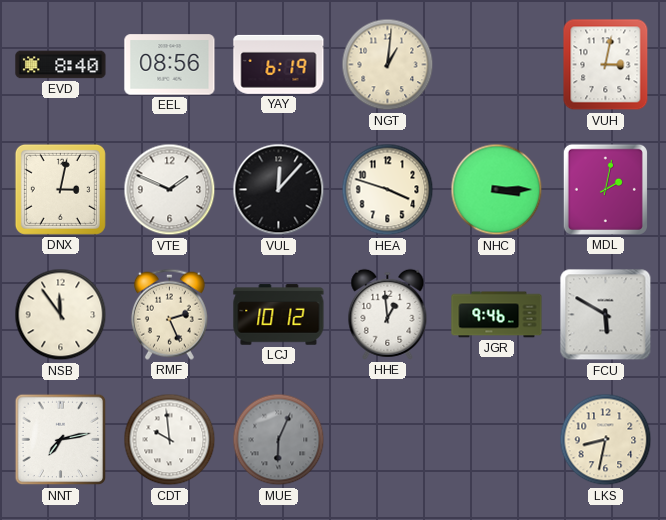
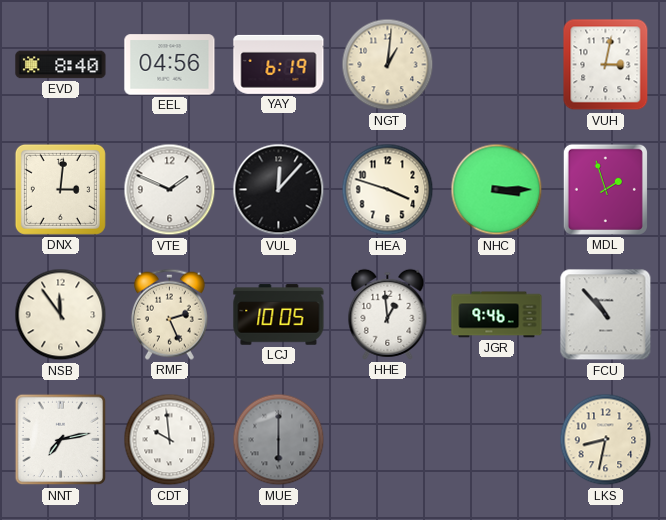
EEL: 08:56 -> 04:56 (170, 65)
DNX: 3:02 -> 3:01 (60, 189)
MDL: 2:02 -> 1:57 (605, 189)
LCJ: 10:12 -> 10:05 (279, 315)
FCU: 5:50 -> 10:53 (606, 315)
MUE: 6:04 -> 6:00 (279, 440)
